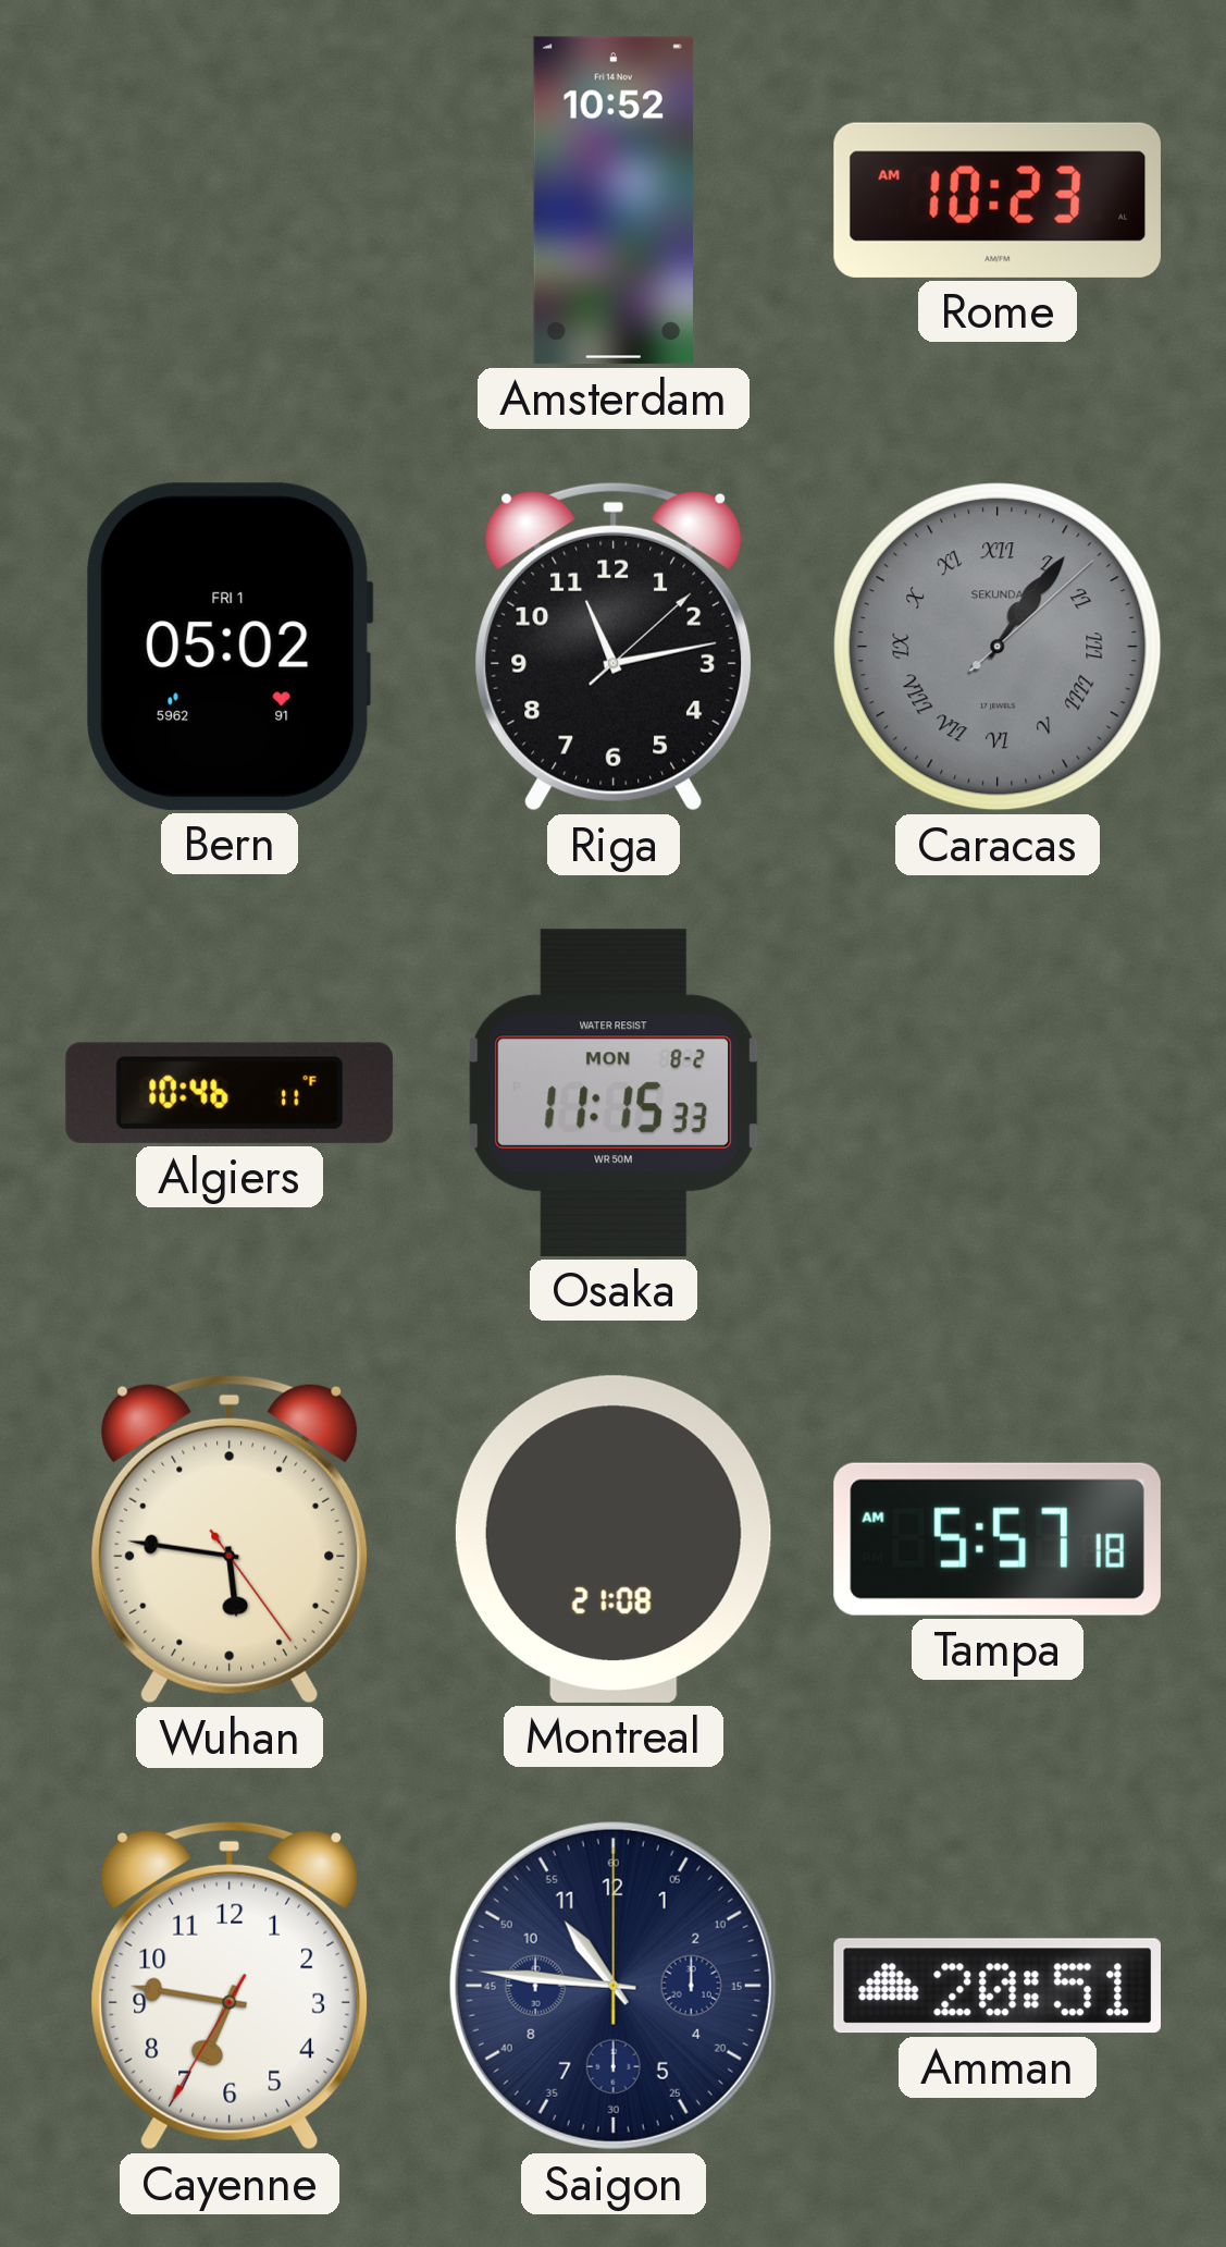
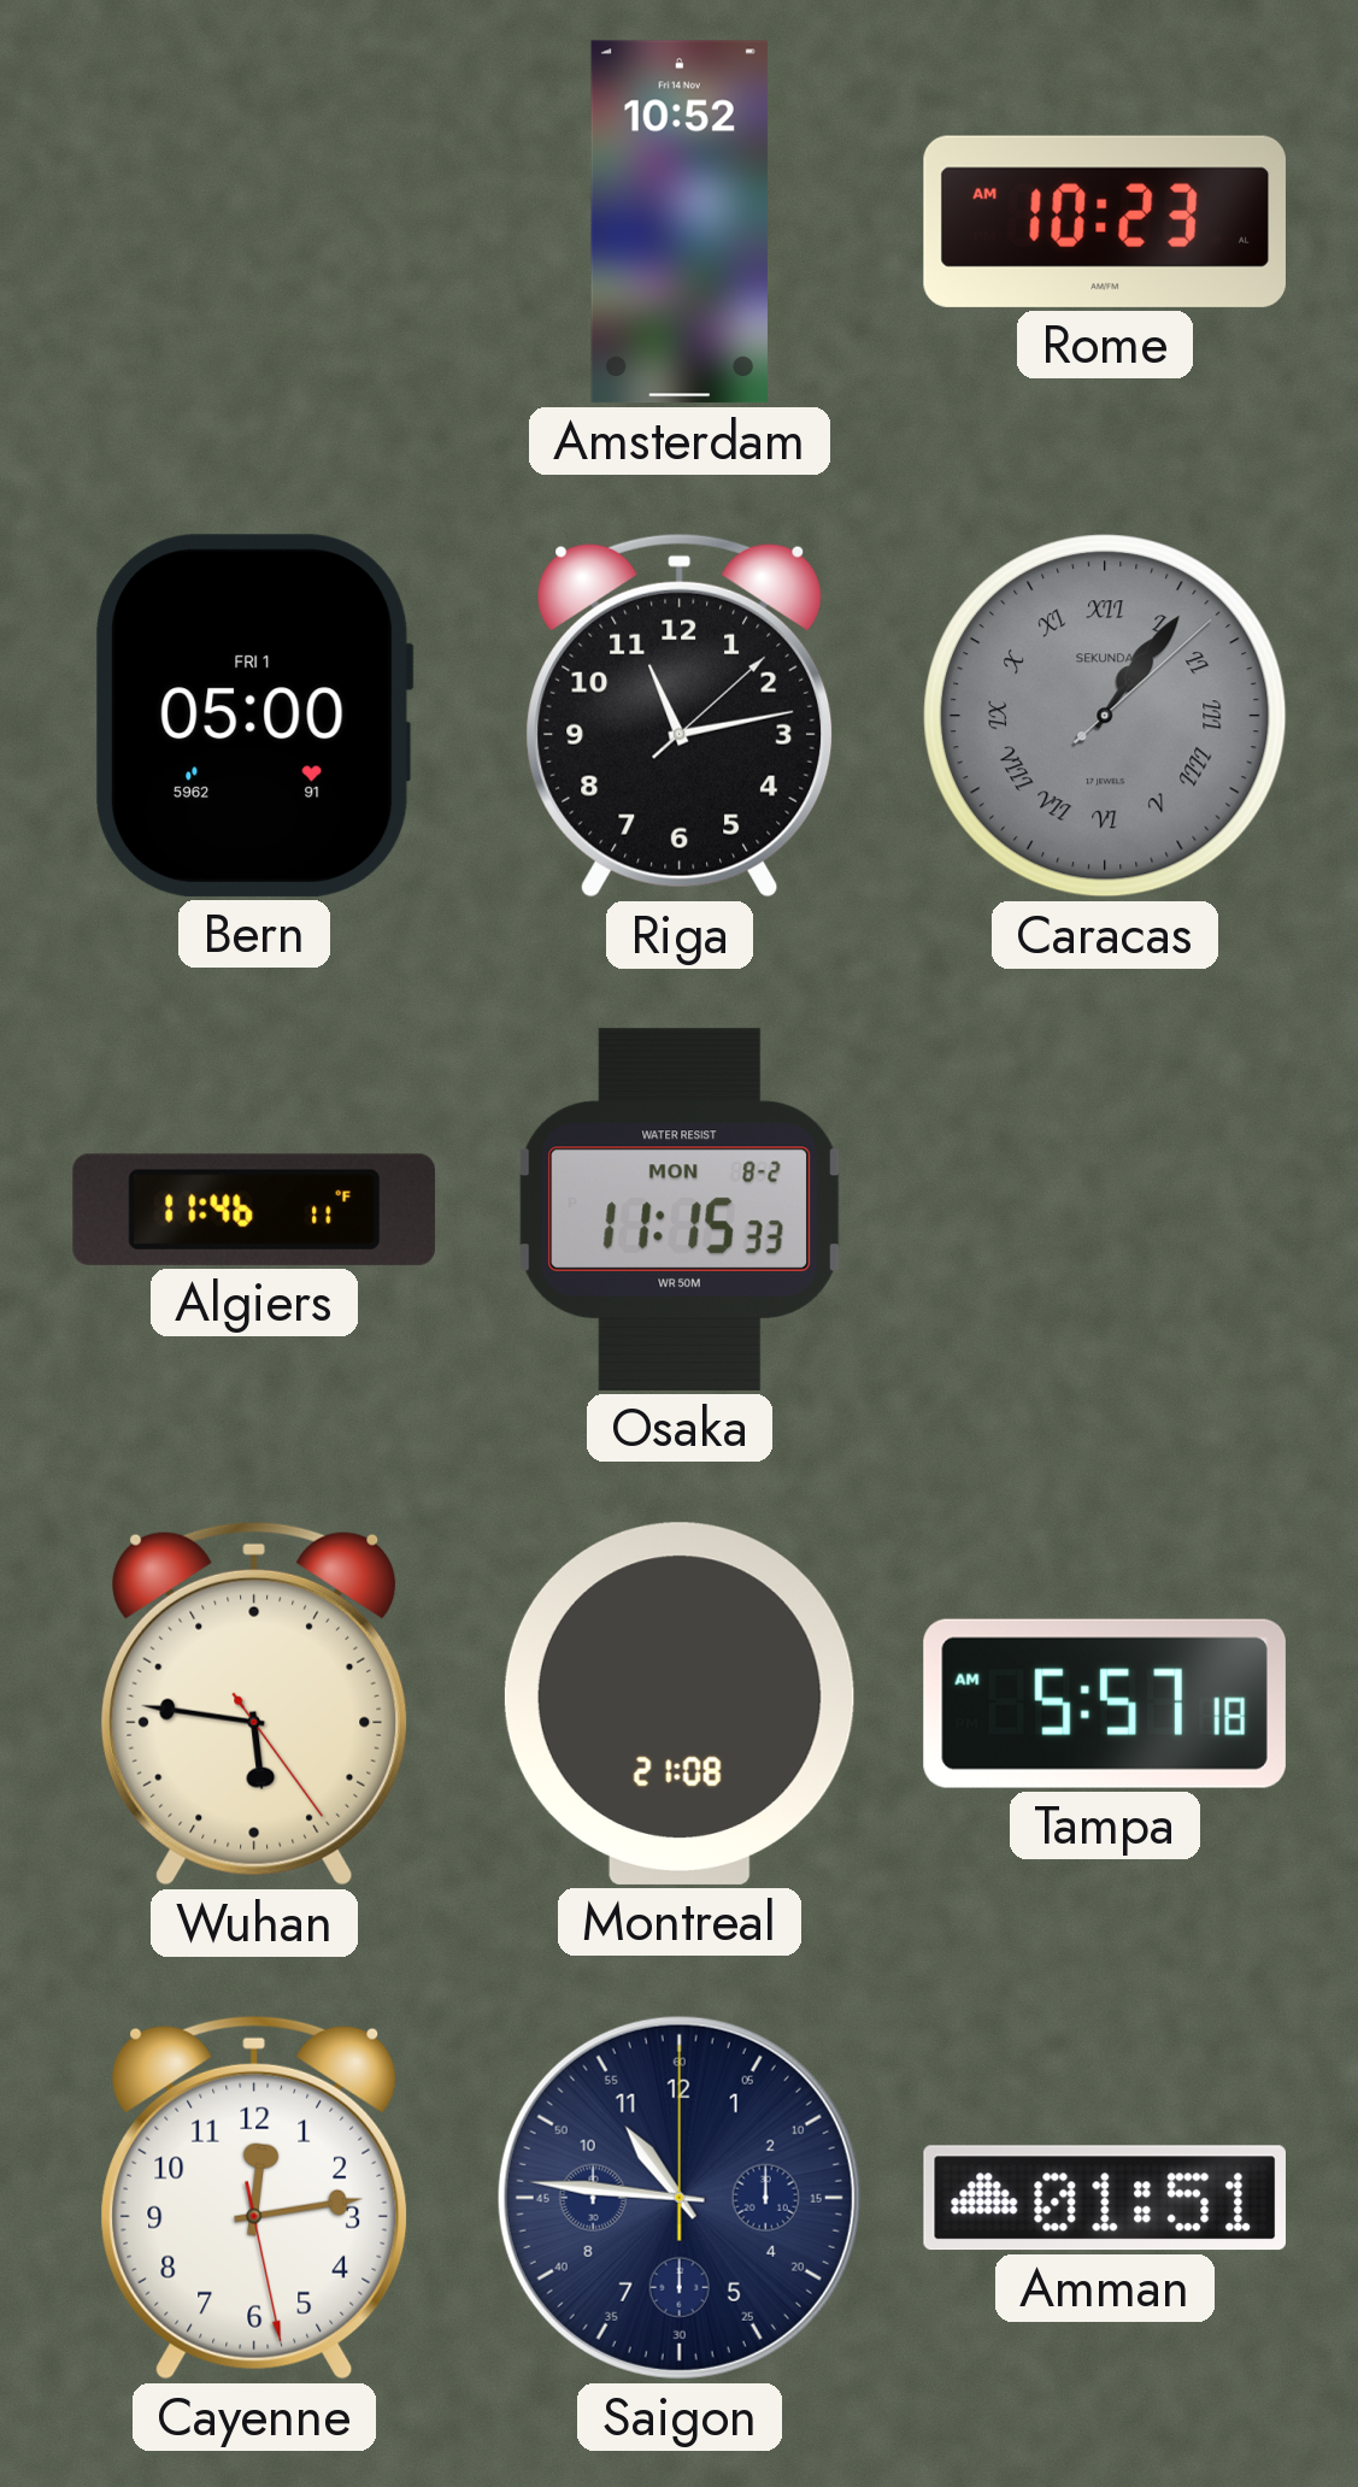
Bern: 05:02 -> 05:00 (254, 716)
Algiers: 10:46 -> 11:46 (254, 1210)
Cayenne: 6:46 -> 12:13 (254, 2198)
Amman: 20:51 -> 01:51 (1104, 2198)
